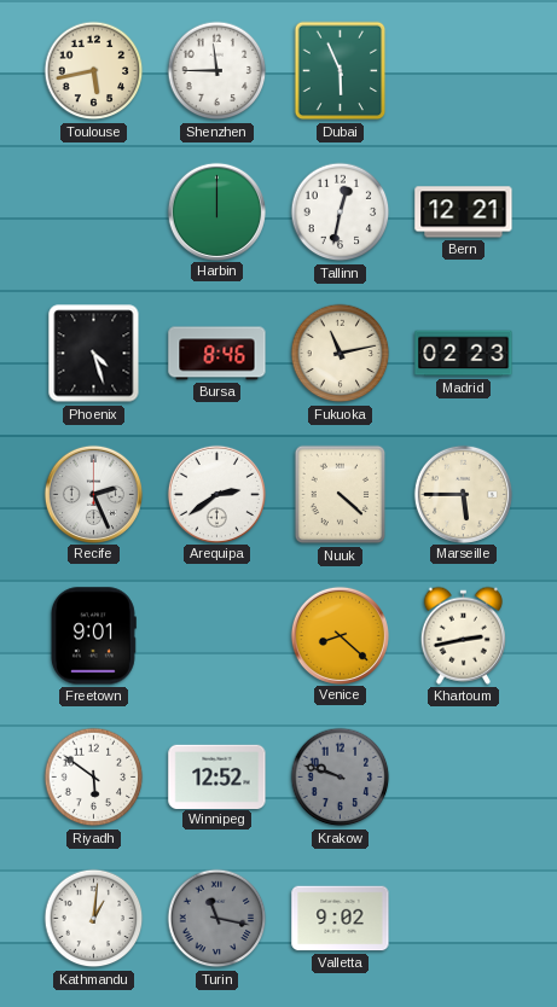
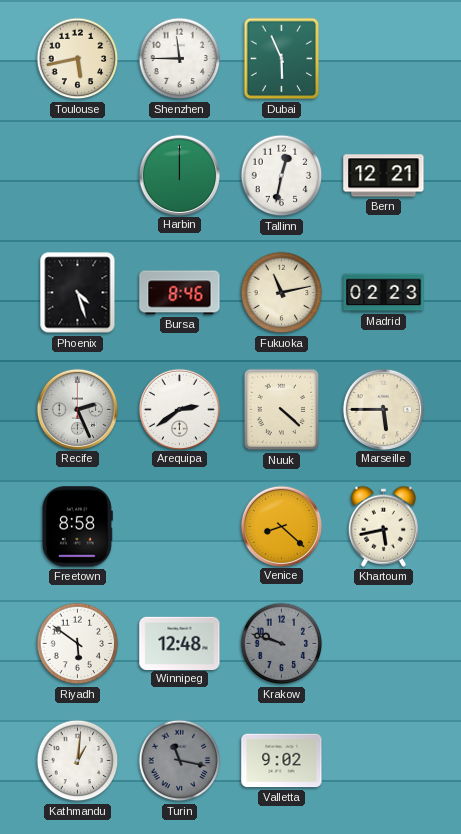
Freetown: 9:01 -> 8:58 (77, 527)
Khartoum: 2:43 -> 5:43 (383, 526)
Winnipeg: 12:52 -> 12:48 (180, 643)
